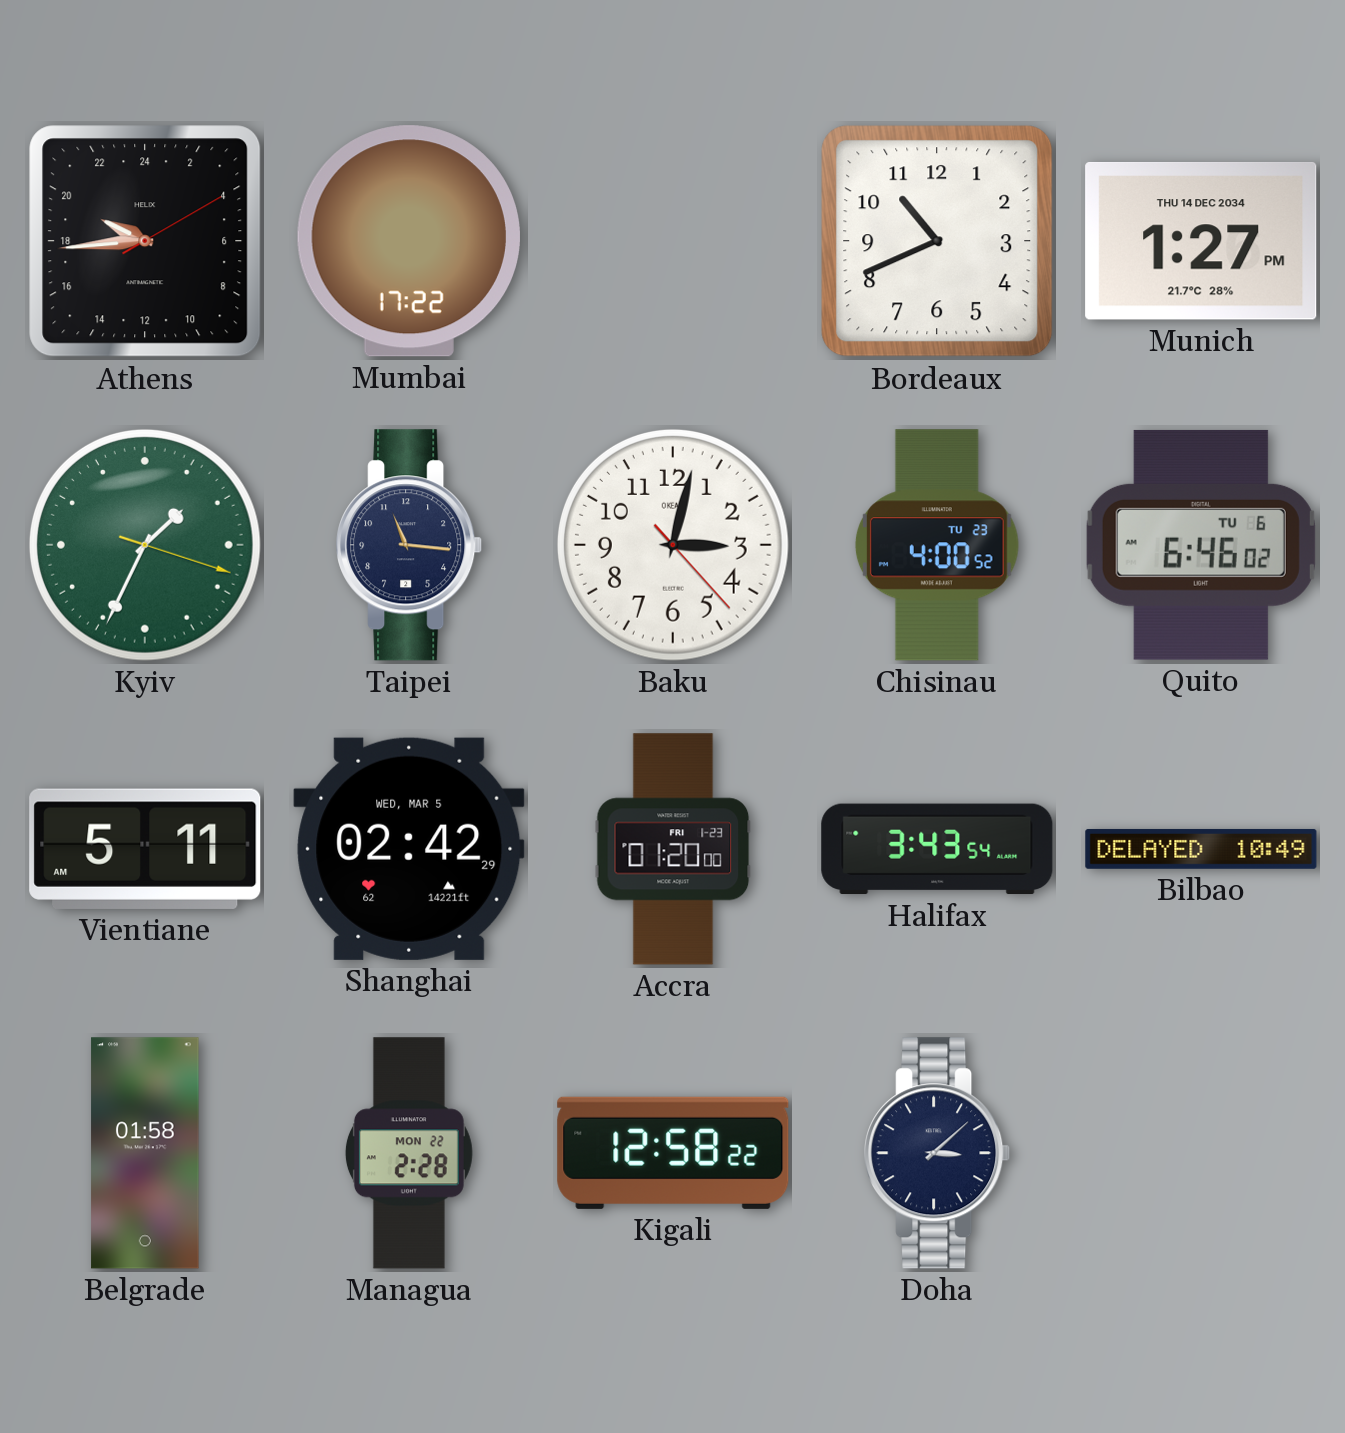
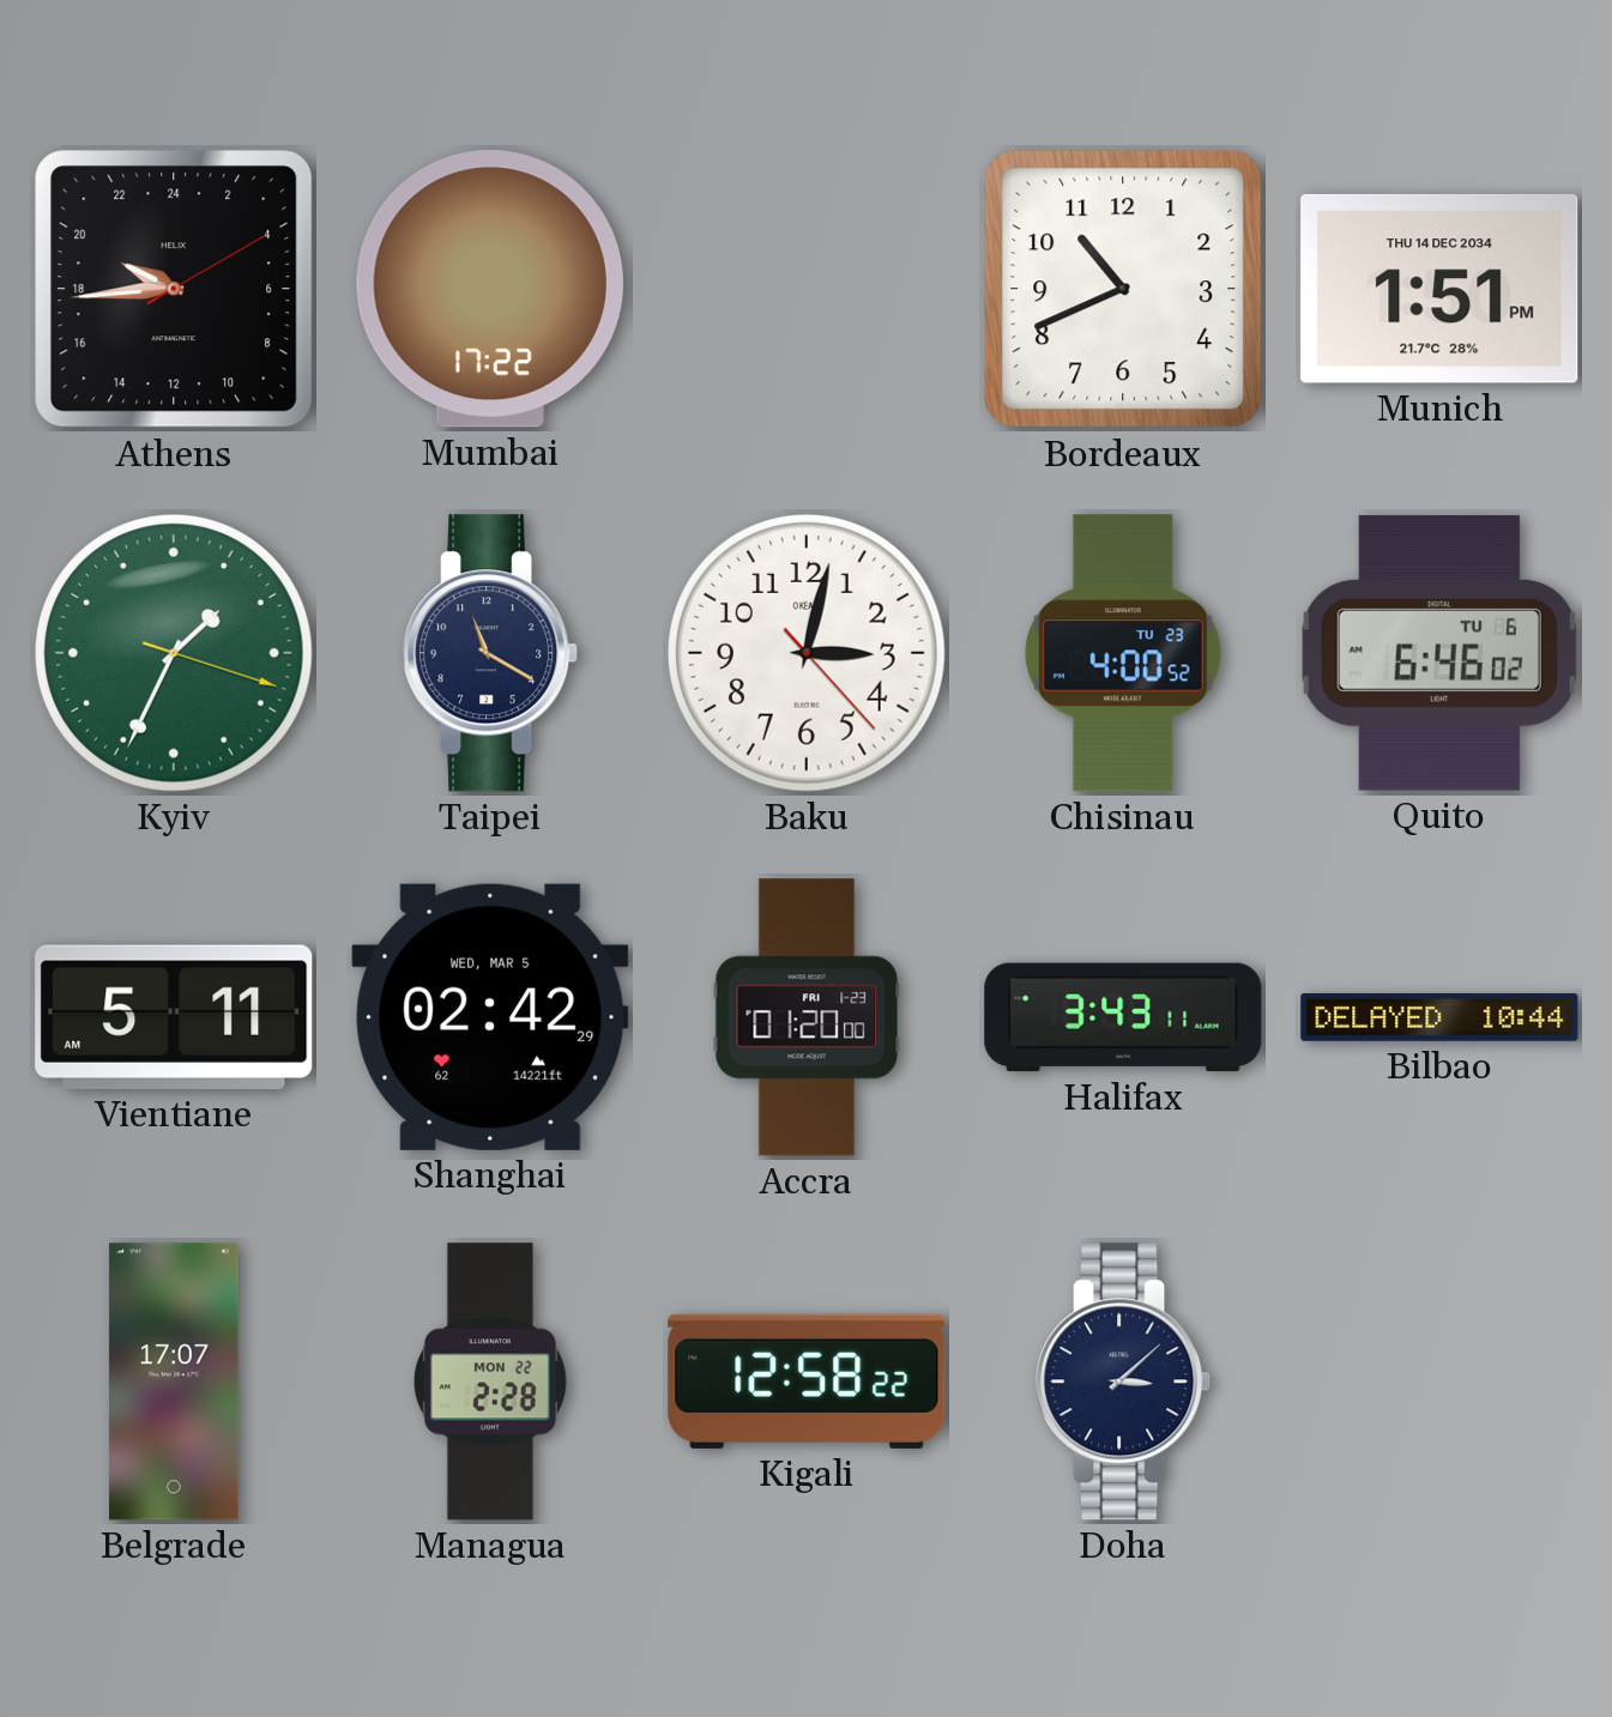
Munich: 1:27 -> 1:51 (1439, 289)
Taipei: 11:16 -> 11:20 (491, 653)
Halifax: 3:43:54 -> 3:43:11 (1123, 1017)
Bilbao: 10:49 -> 10:44 (1439, 1017)
Belgrade: 01:58 -> 17:07 (174, 1382)
